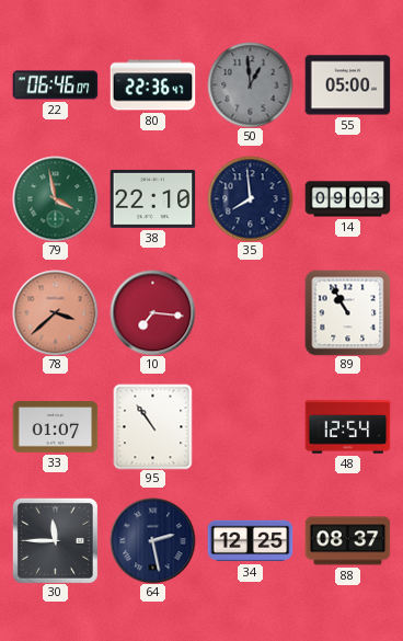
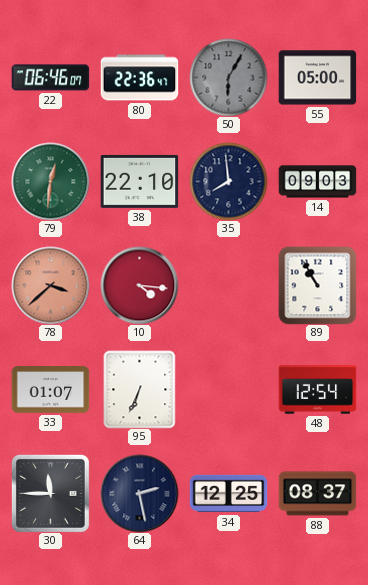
50: 12:59 -> 6:05 (228, 77)
79: 3:58 -> 12:31 (50, 181)
10: 7:16 -> 4:16 (139, 285)
95: 10:54 -> 6:34 (140, 389)
